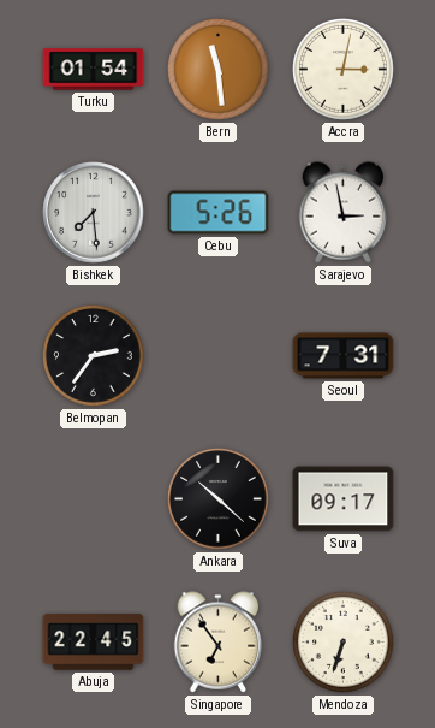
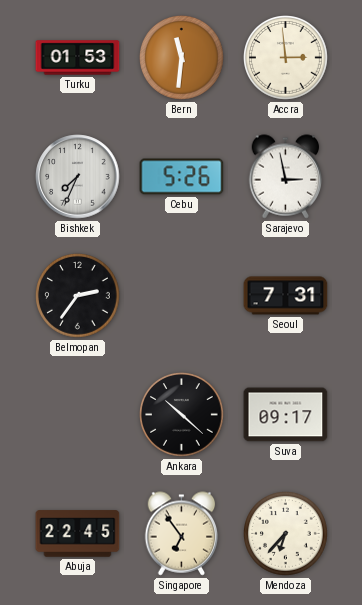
Turku: 01:54 -> 01:53 (78, 58)
Bern: 11:29 -> 11:31 (182, 58)
Accra: 3:02 -> 2:59 (286, 58)
Bishkek: 7:29 -> 7:34 (78, 177)
Mendoza: 6:33 -> 6:37 (286, 534)
